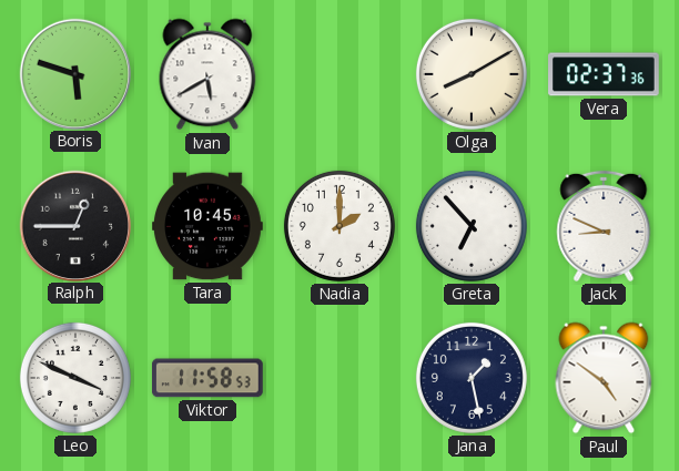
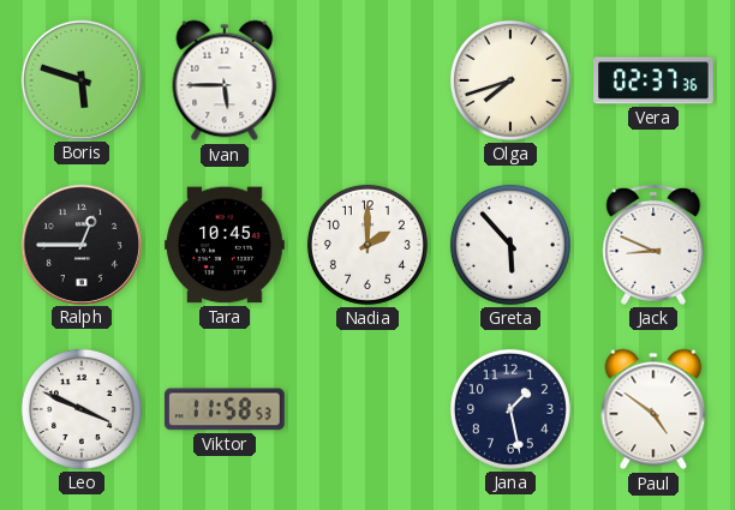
Ivan: 5:40 -> 5:45 (225, 80)
Olga: 8:10 -> 7:42 (510, 80)
Greta: 6:53 -> 5:53 (510, 245)
